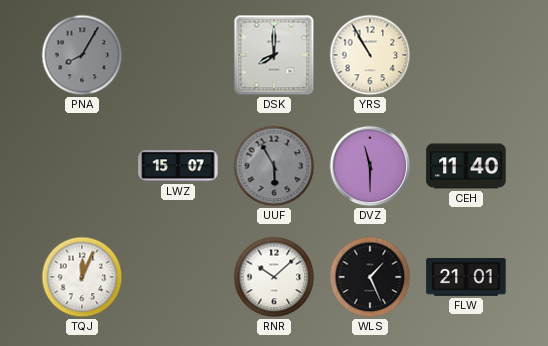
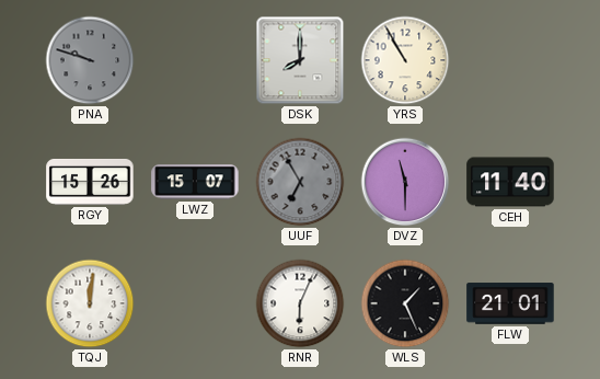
PNA: 8:05 -> 9:48 (90, 60)
RGY: none -> 15:26 (90, 182)
UUF: 5:55 -> 6:55 (300, 182)
TQJ: 12:04 -> 12:01 (90, 303)
RNR: 10:08 -> 6:04 (300, 303)
